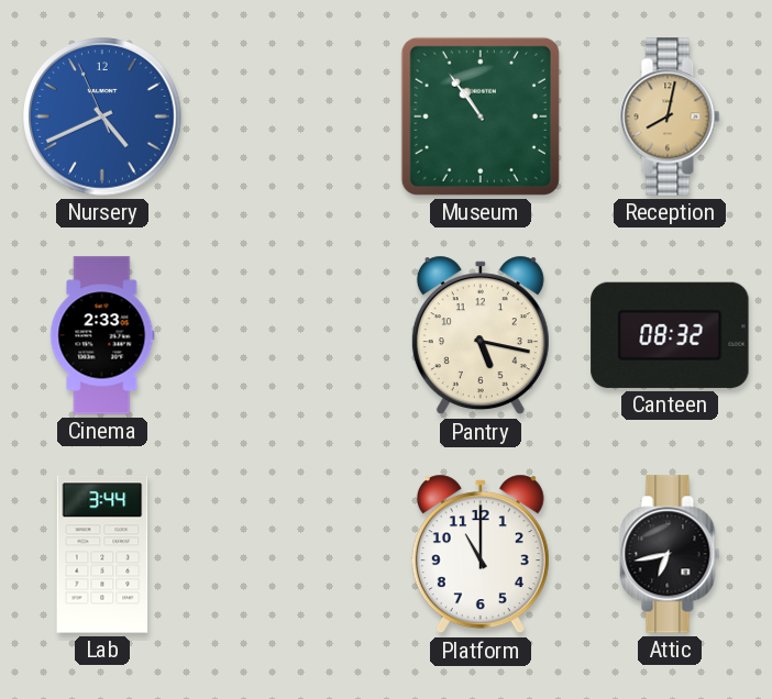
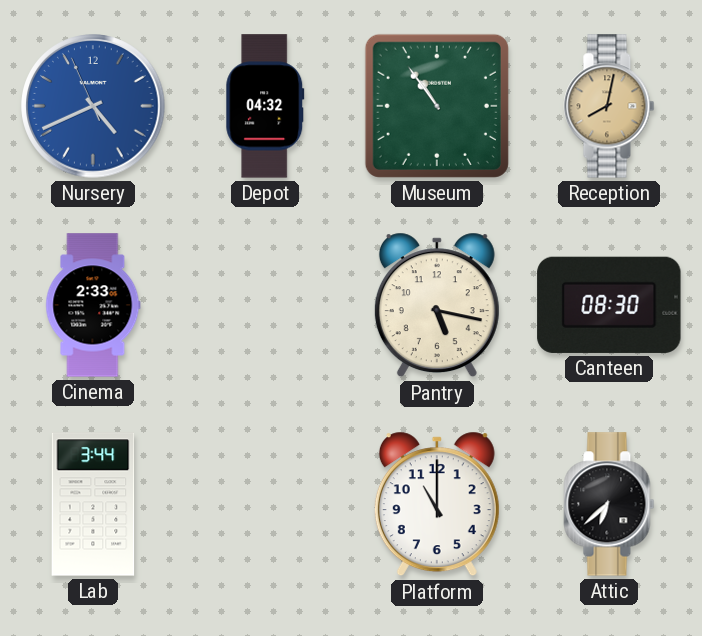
Depot: none -> 04:32 (265, 106)
Canteen: 08:32 -> 08:30 (609, 305)
Attic: 6:43 -> 6:38 (609, 504)
